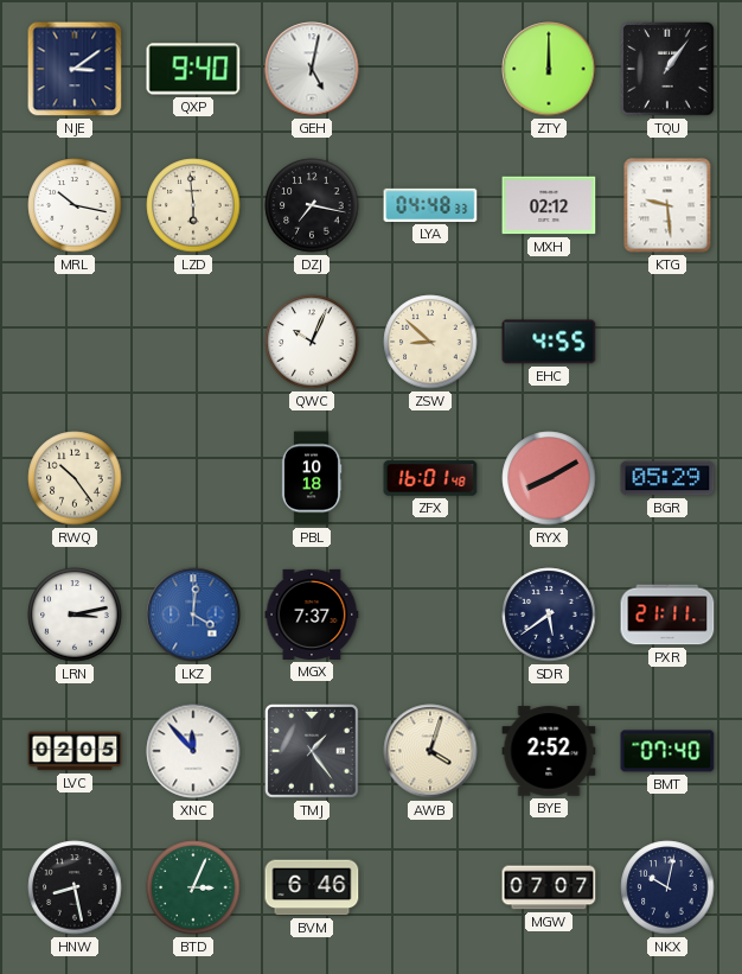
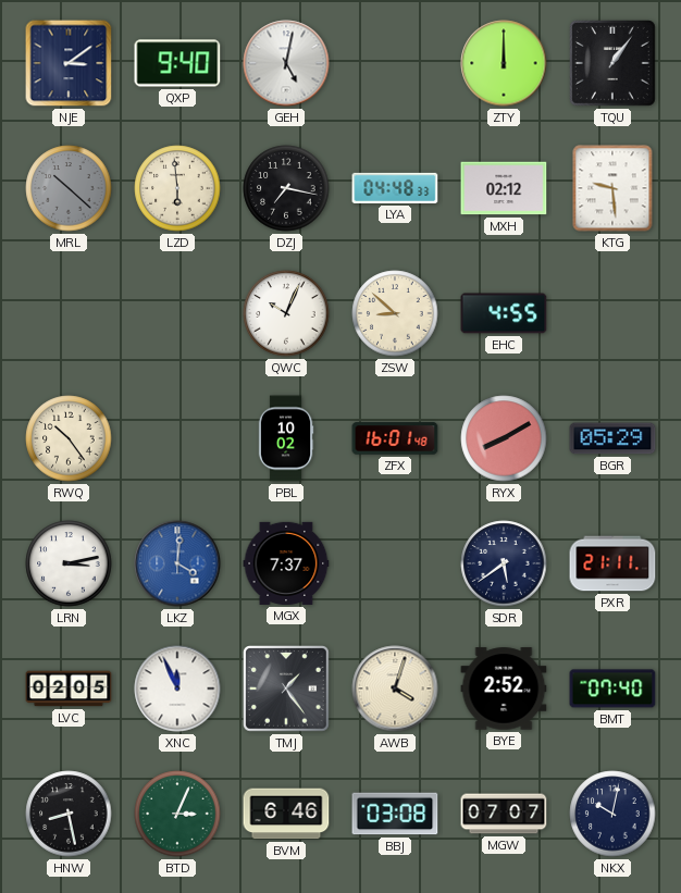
MRL: 10:17 -> 10:22 (69, 188)
MRL dial: white -> grey (69, 188)
PBL: 10:18 -> 10:02 (286, 438)
XNC: 11:53 -> 11:56 (177, 689)
BBJ: none -> 03:08 (395, 814)
